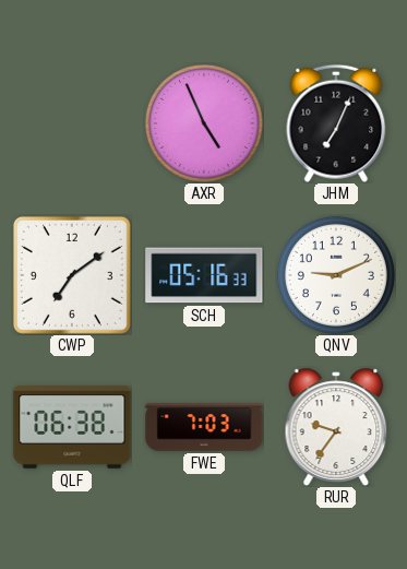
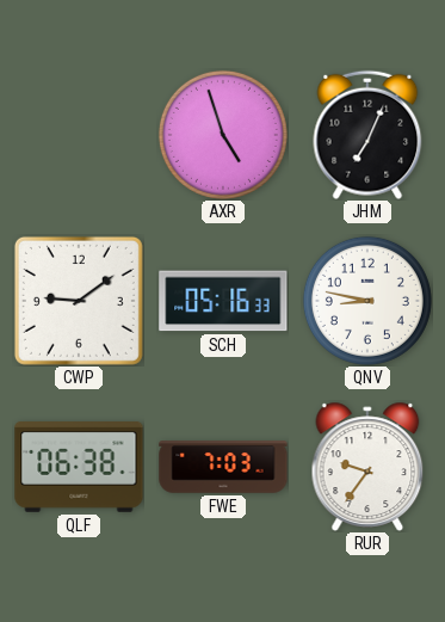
AXR: 4:56 -> 4:57 (223, 135)
CWP: 7:09 -> 9:09 (79, 301)
QNV: 9:11 -> 8:47 (367, 301)
